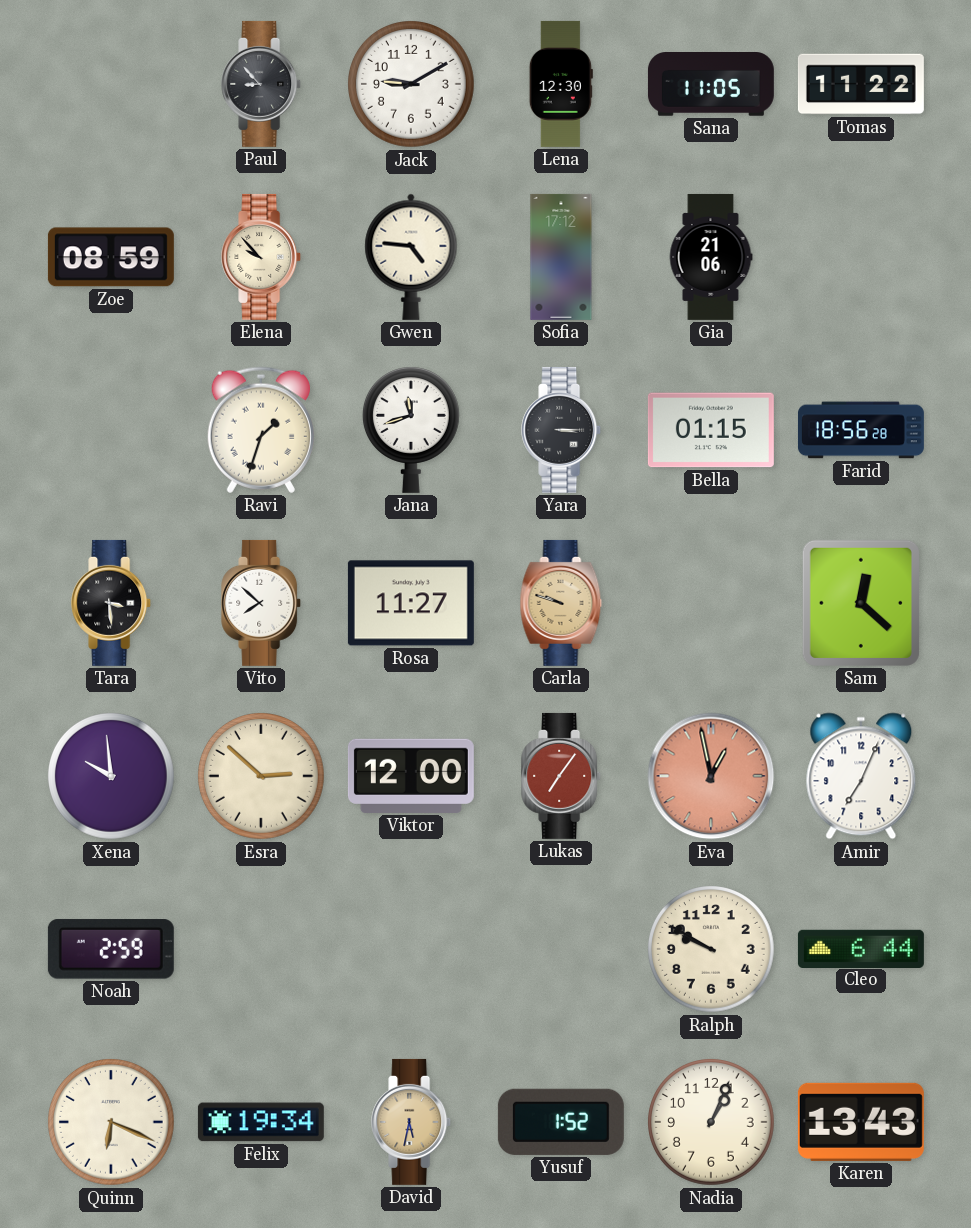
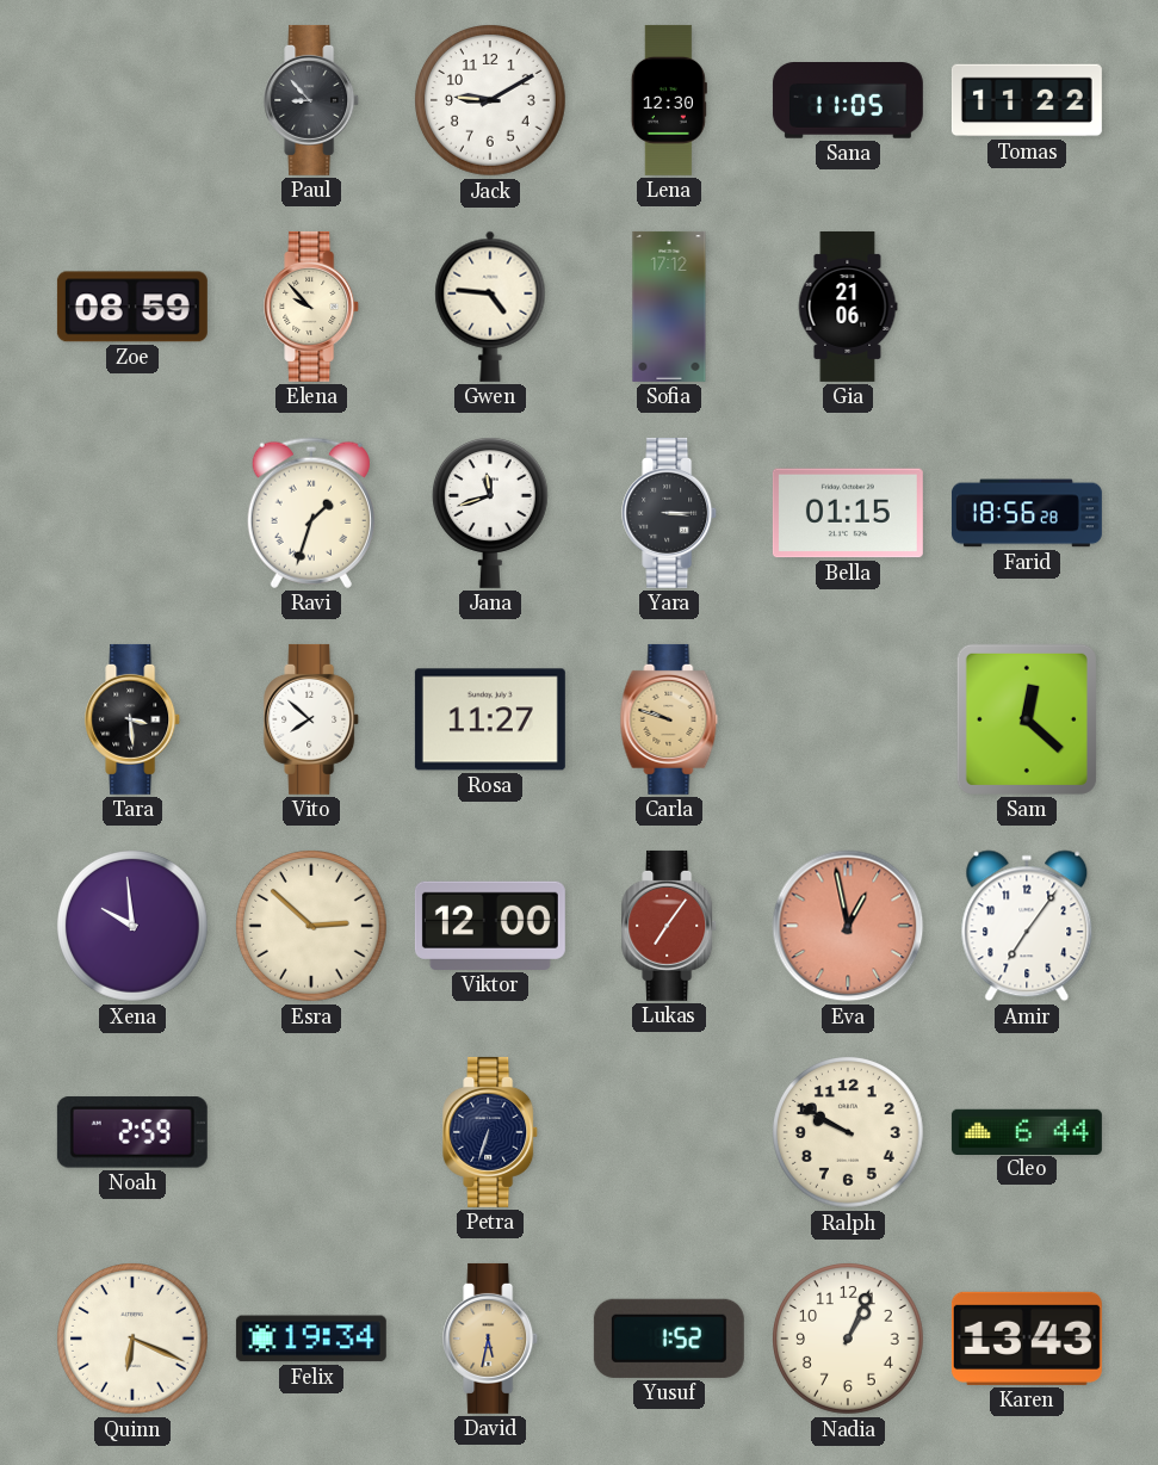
Amir: 7:04 -> 7:06 (1027, 926)
Petra: none -> 6:33 (491, 1132)
